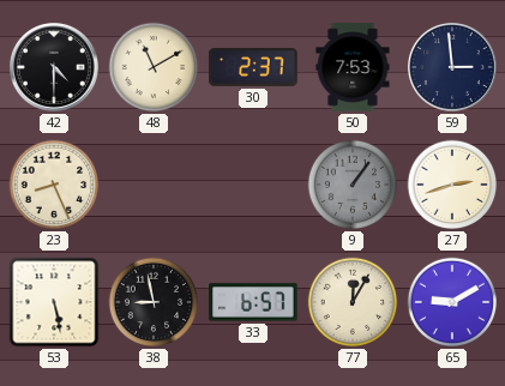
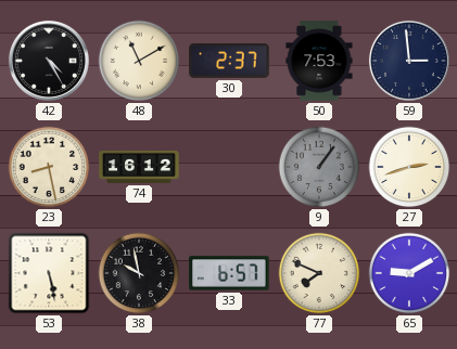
42: 4:30 -> 4:25 (49, 61)
23: 8:26 -> 8:28 (49, 167)
74: none -> 16:12 (139, 167)
38: 8:58 -> 9:58 (139, 273)
77: 12:05 -> 7:49 (319, 273)
